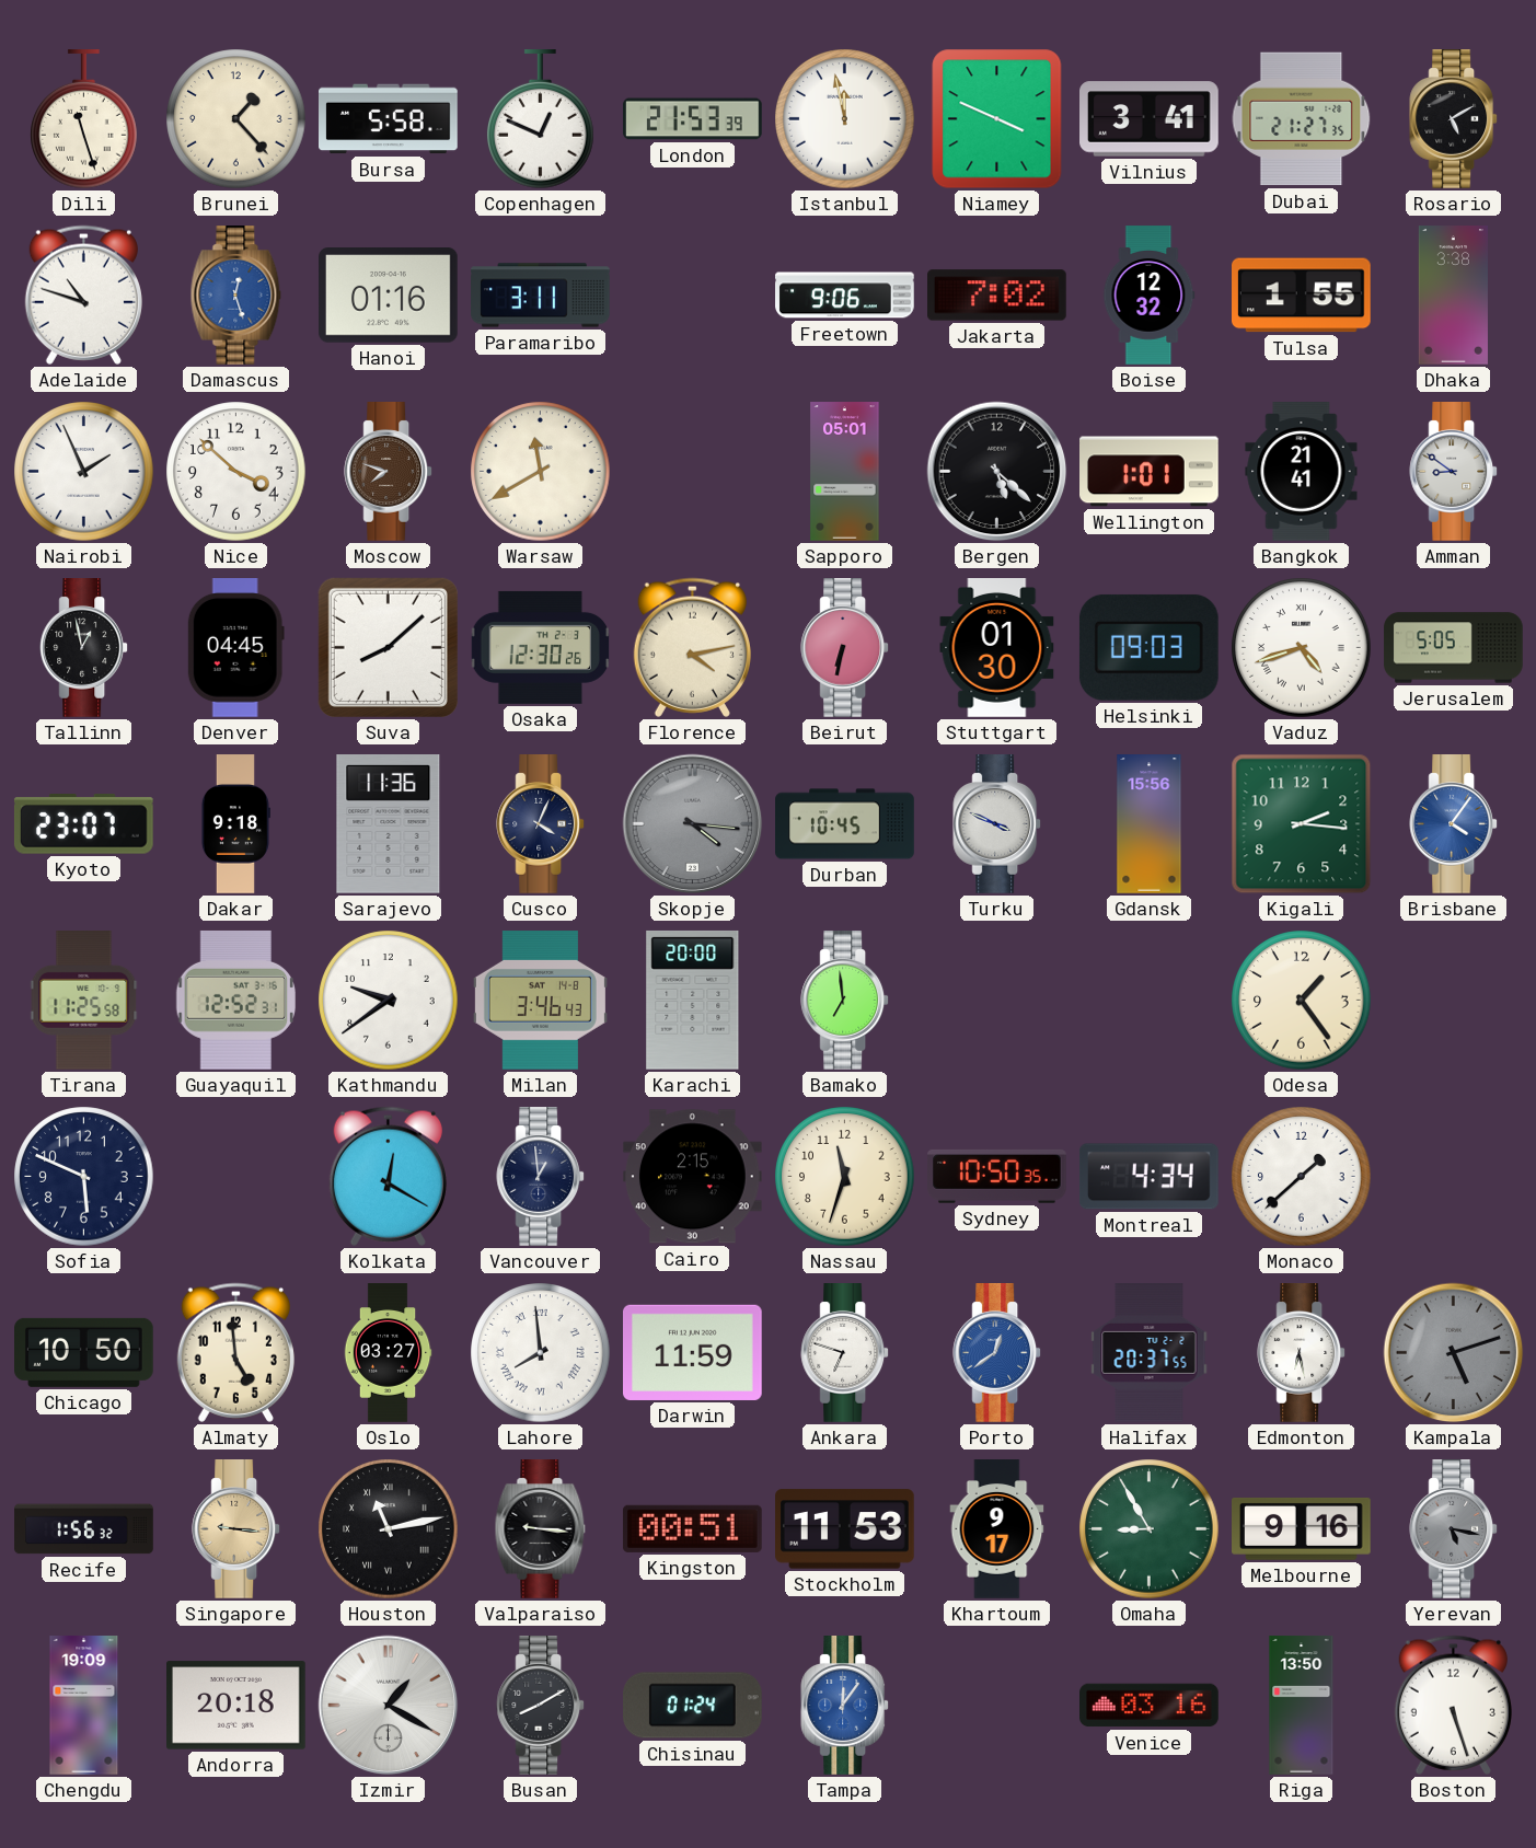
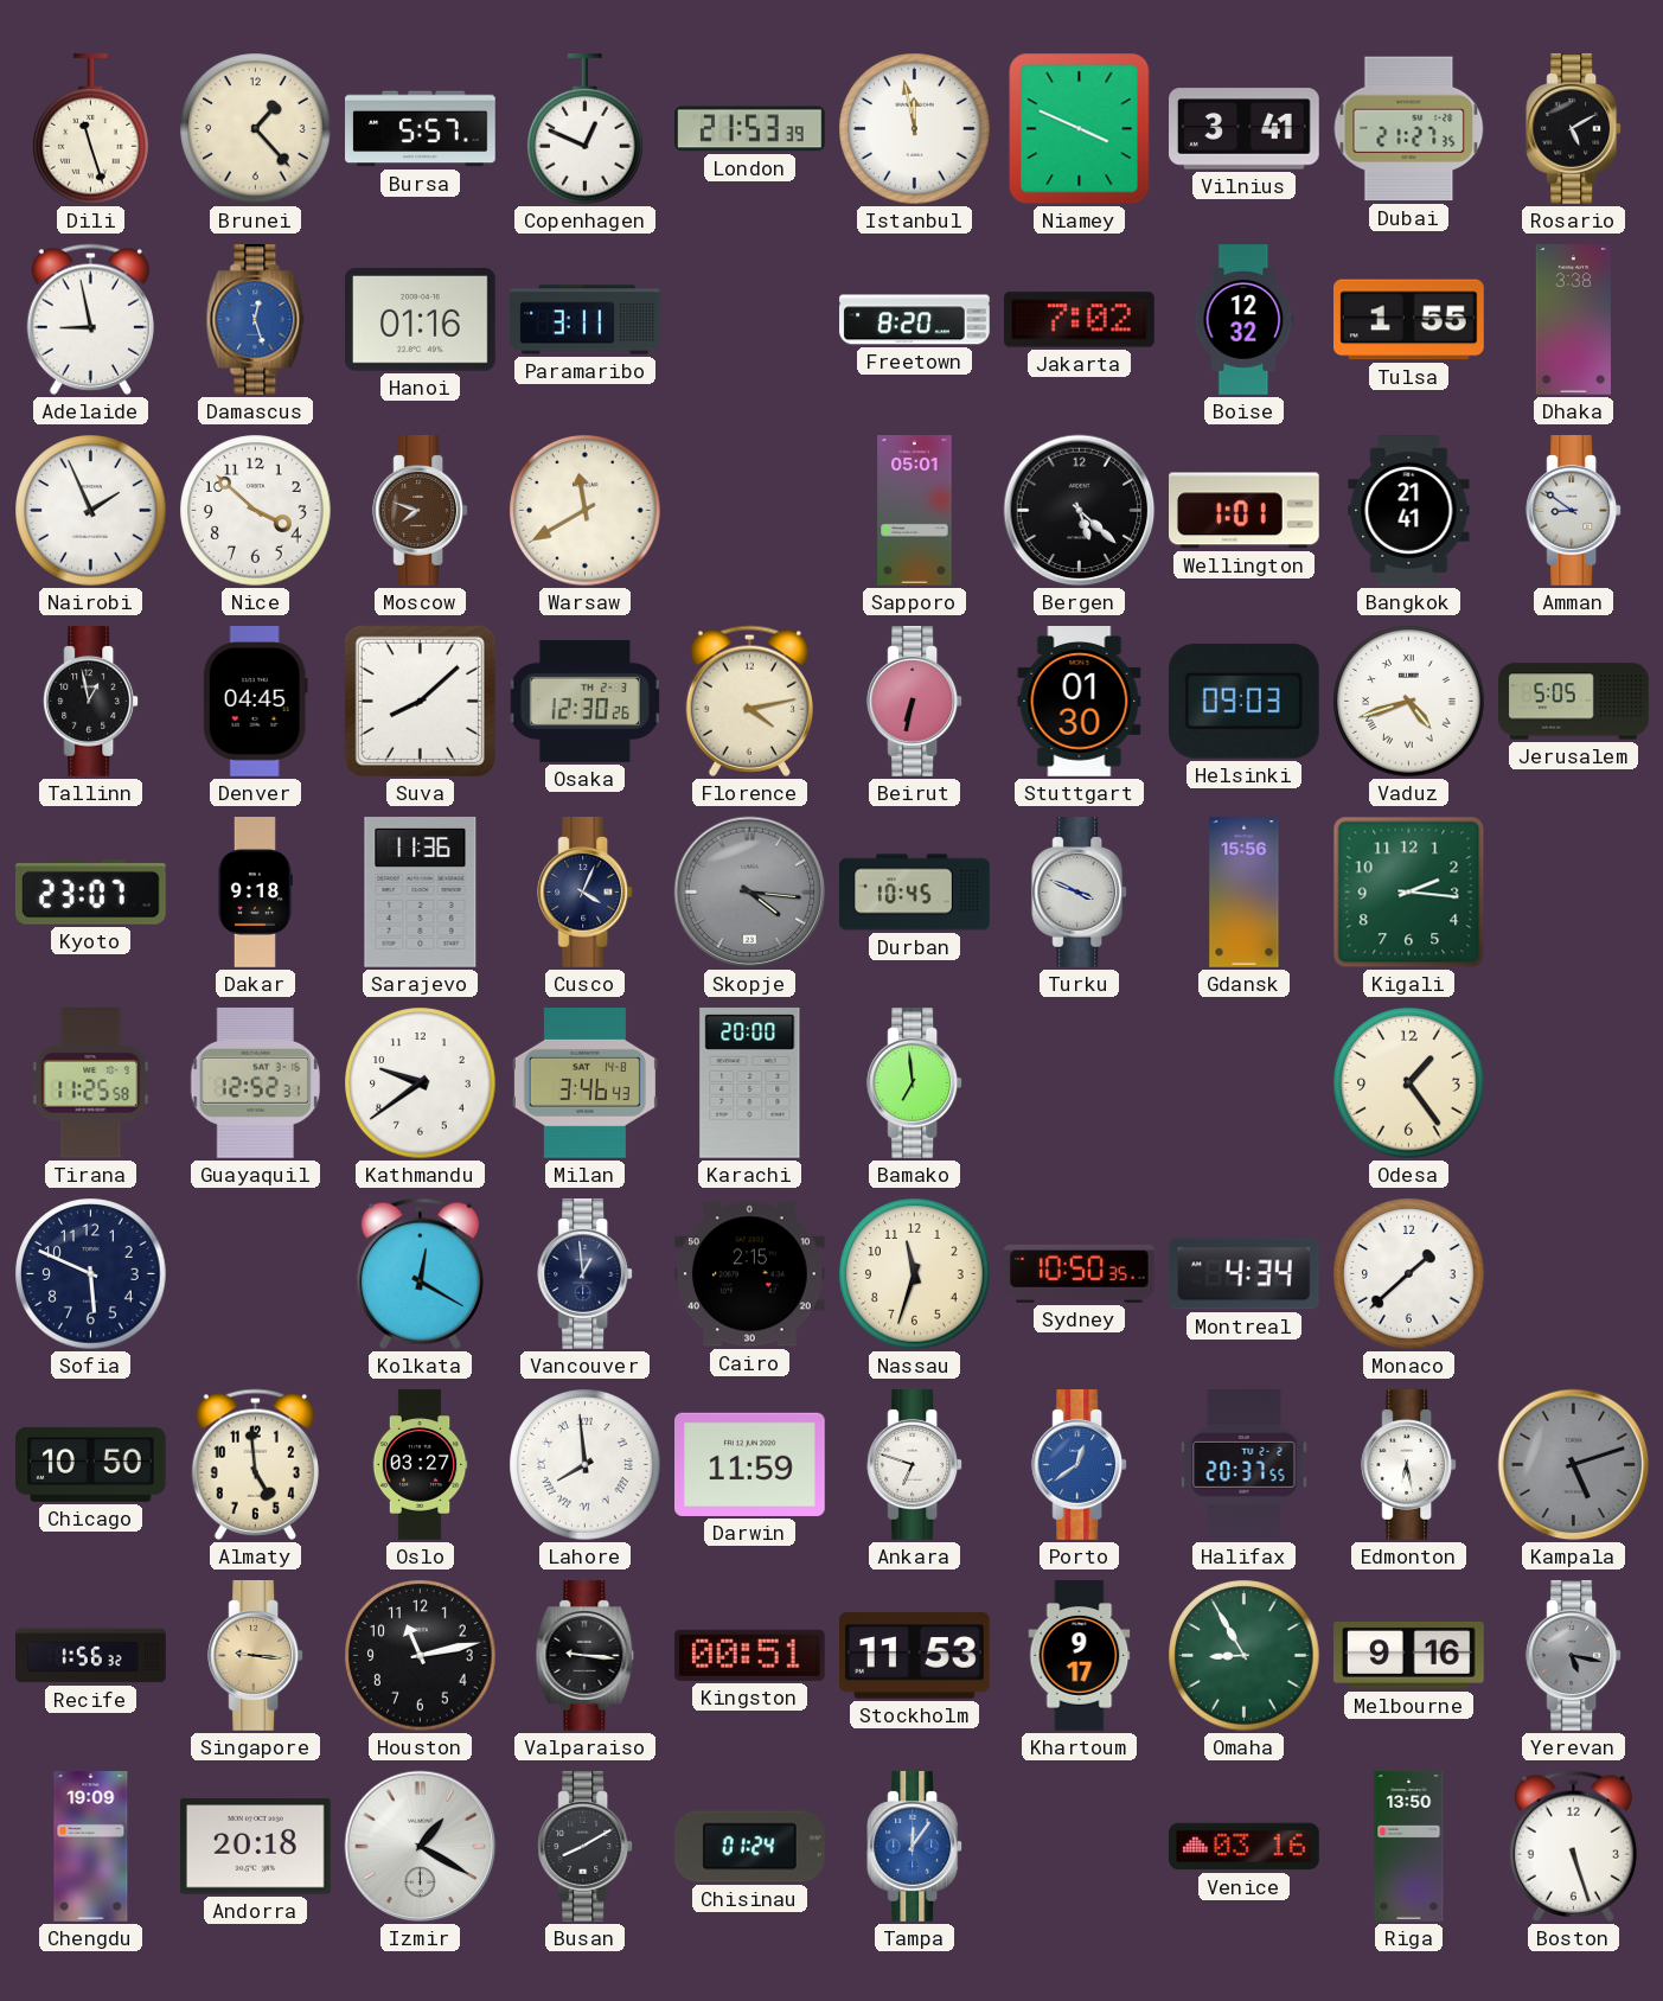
Bursa: 5:58 -> 5:57 (421, 129)
Adelaide: 10:48 -> 8:58 (90, 319)
Freetown: 9:06 -> 8:20 (915, 320)
Brisbane: 4:06 -> none (1454, 824)
Houston numerals: Roman -> Arabic (421, 1656)
